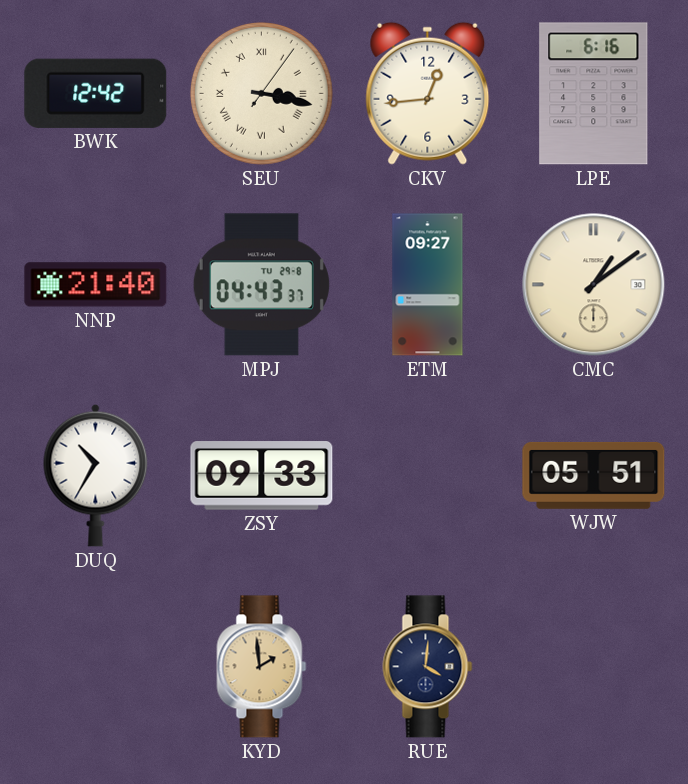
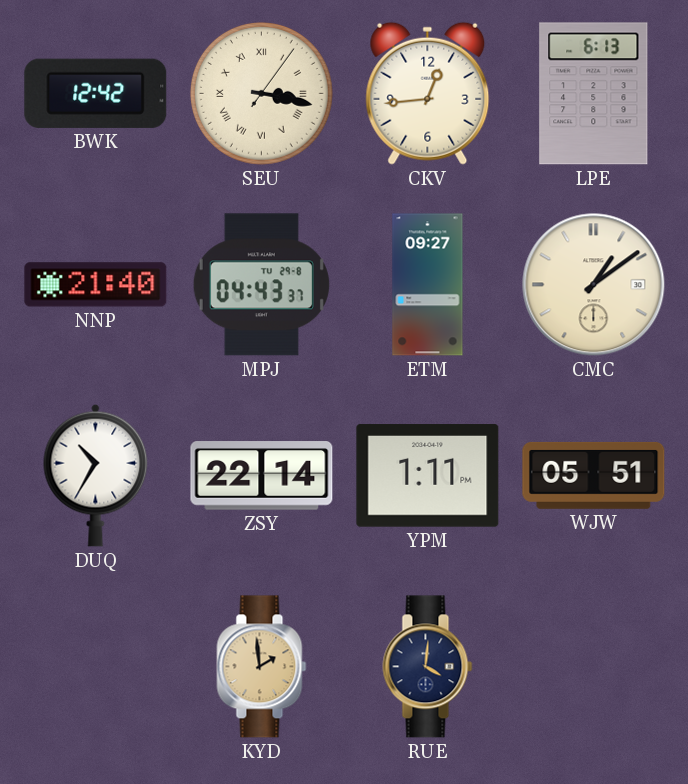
LPE: 6:16 -> 6:13 (594, 94)
ZSY: 09:33 -> 22:14 (262, 476)
YPM: none -> 1:11 (428, 476)
